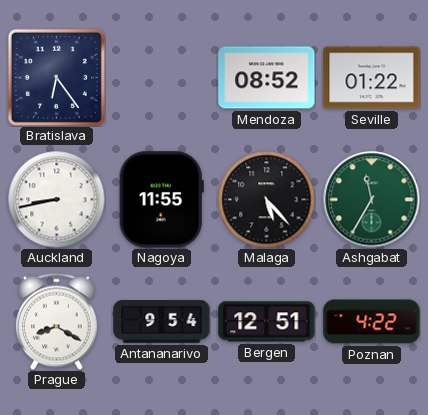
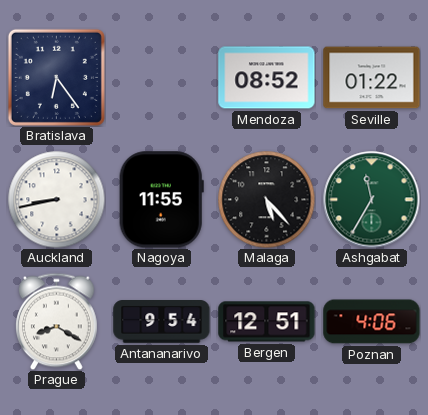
Poznan: 4:22 -> 4:06 (372, 322)
